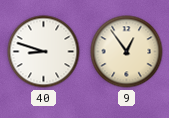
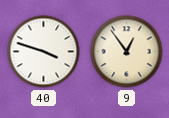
40: 8:48 -> 3:48 (44, 52)
